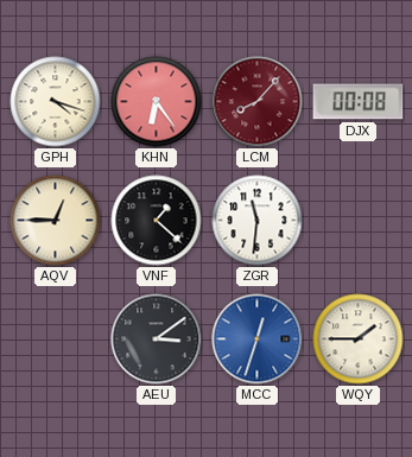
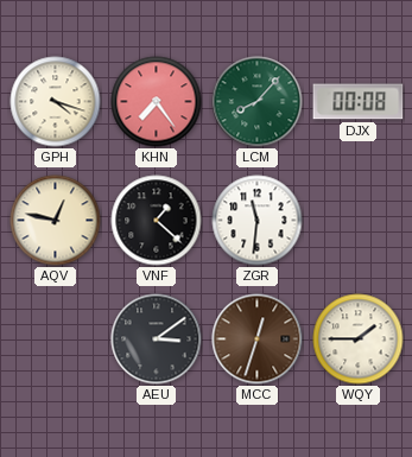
KHN: 6:24 -> 7:24 (157, 102)
LCM dial: burgundy -> green (258, 102)
AQV: 12:45 -> 12:47 (56, 221)
MCC dial: blue -> brown (258, 339)
